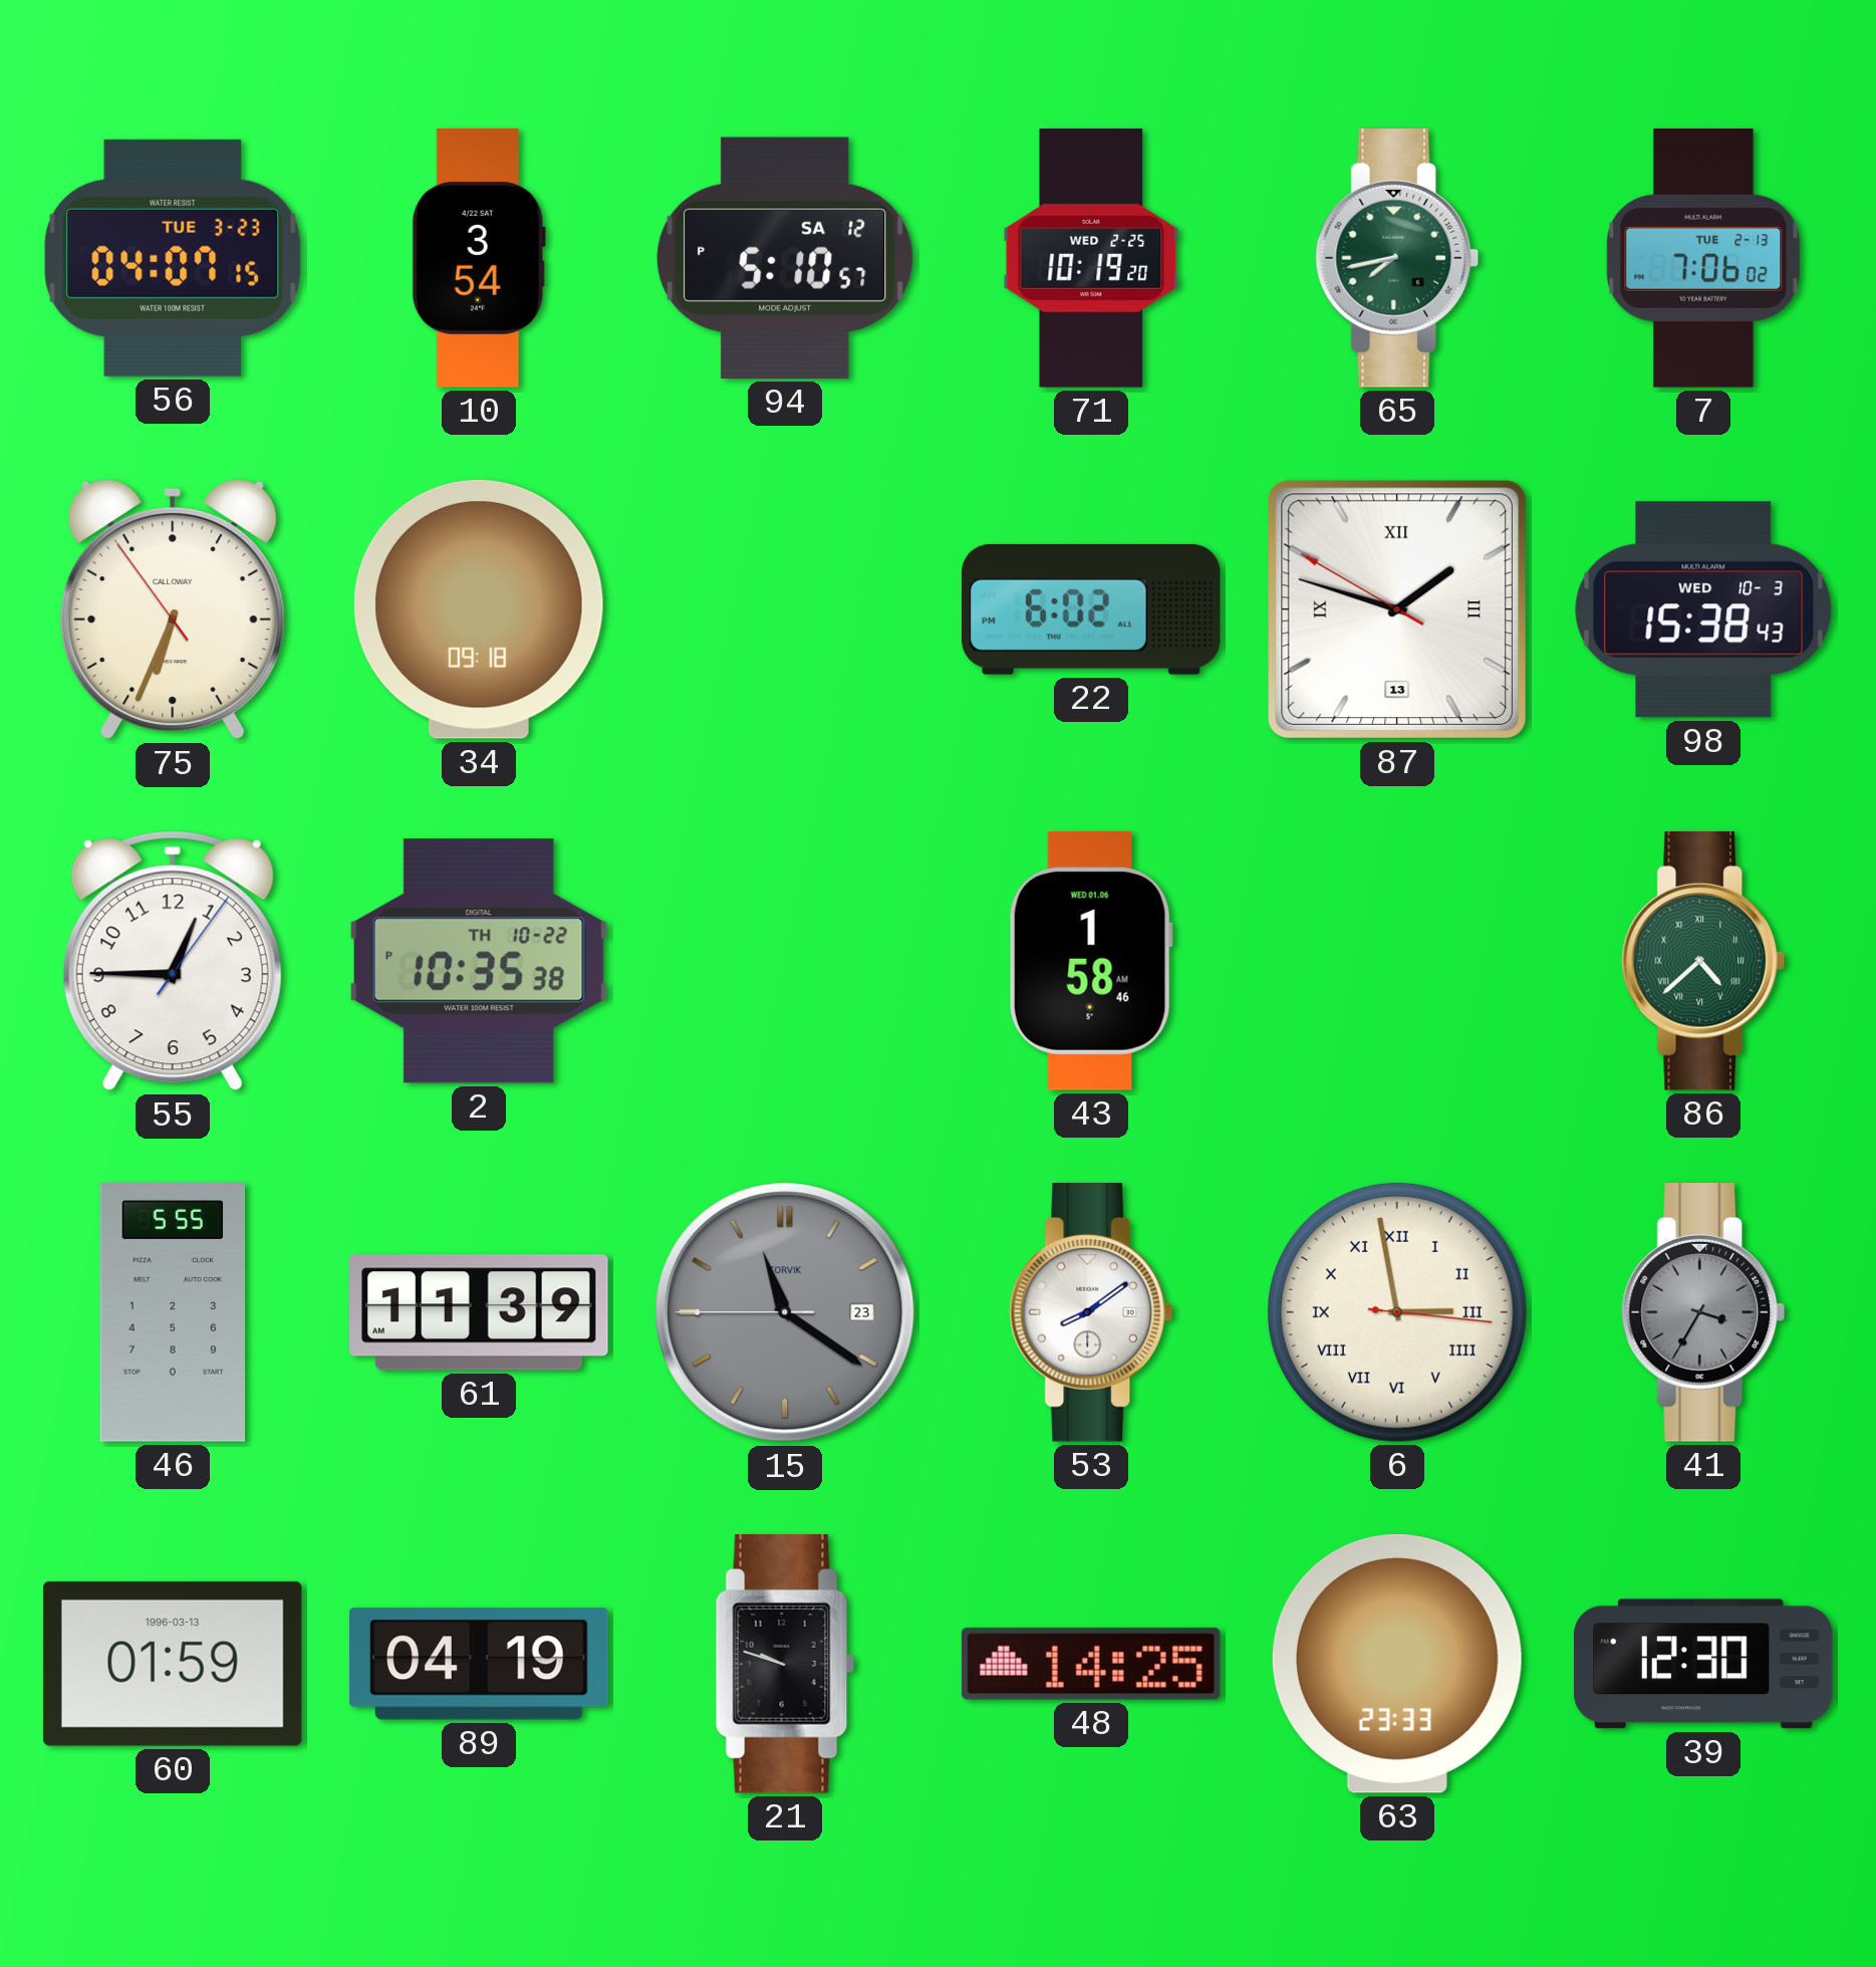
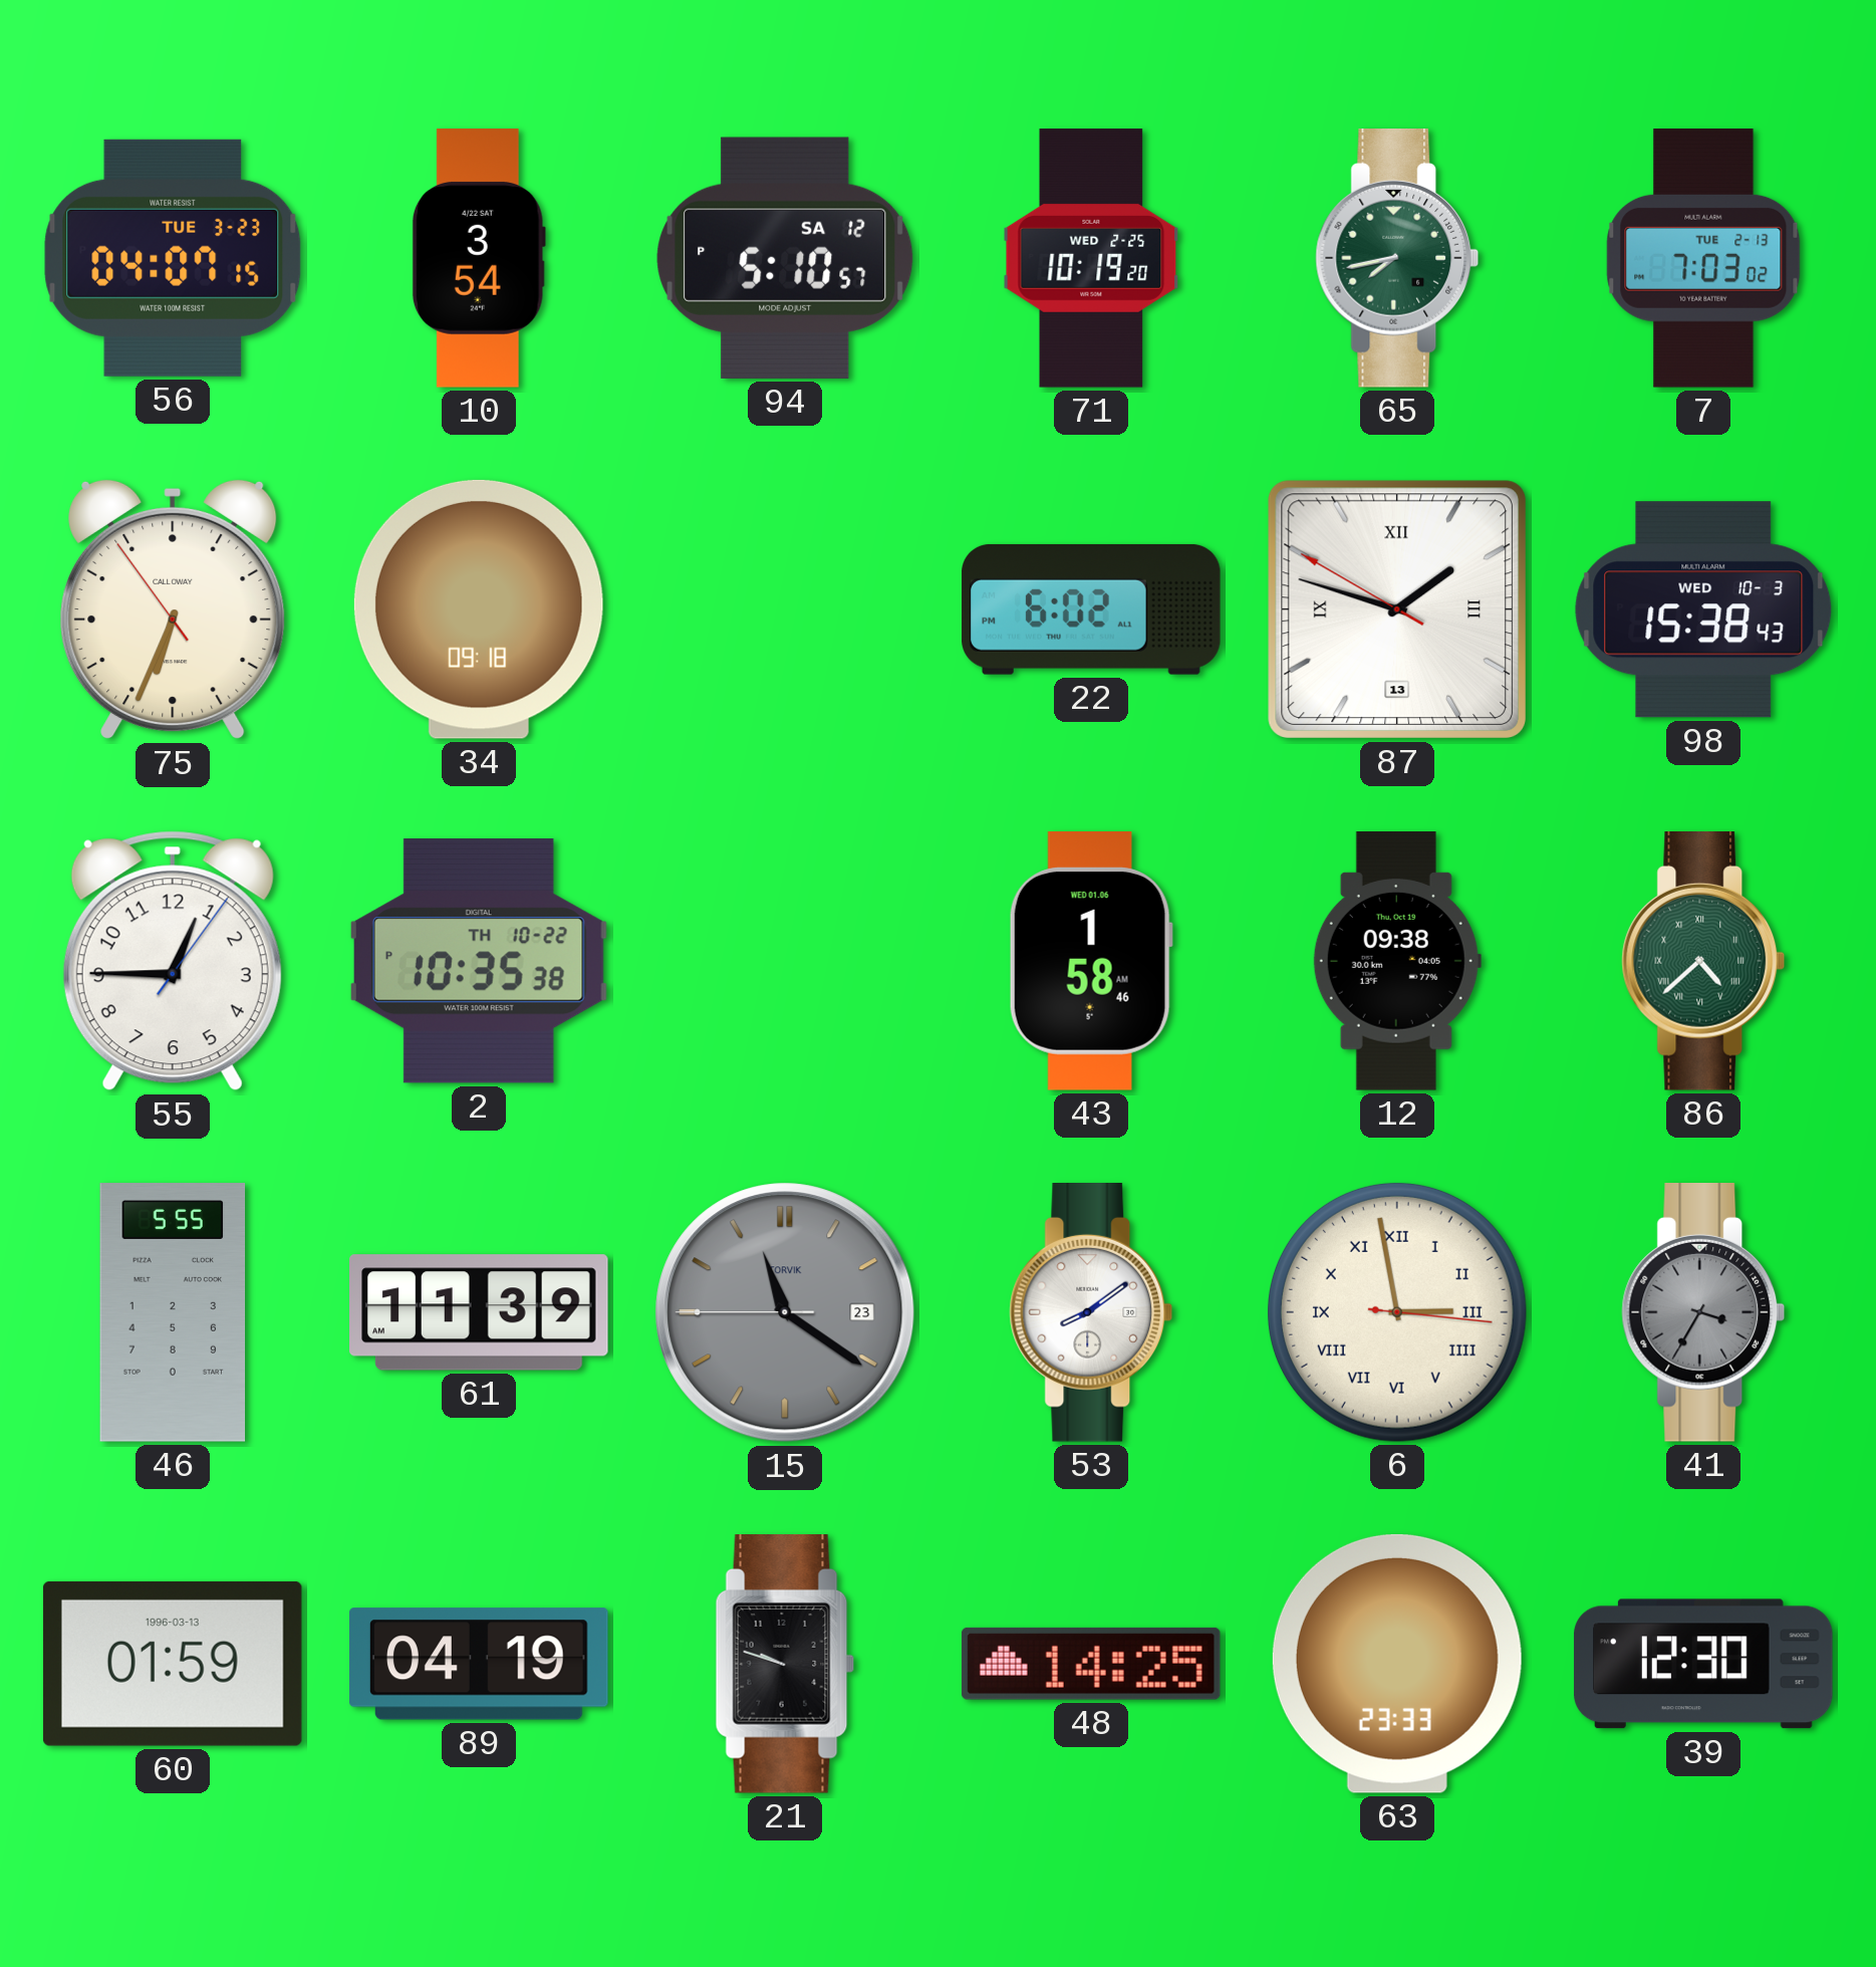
7: 7:06 -> 7:03 (1703, 258)
12: none -> 09:38 (1397, 961)
